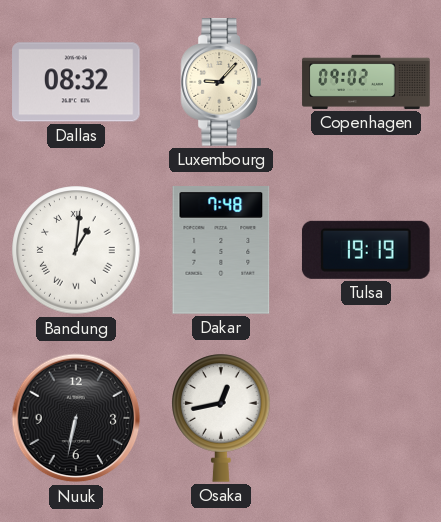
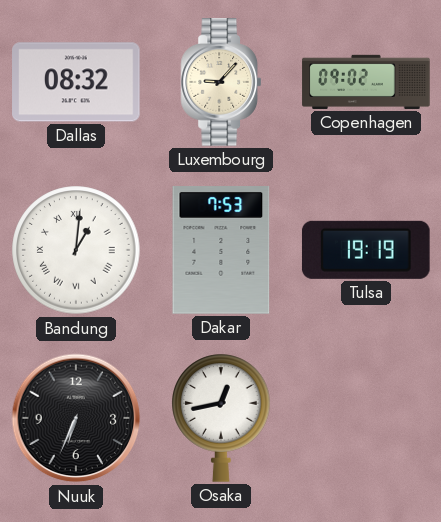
Dakar: 7:48 -> 7:53 (221, 250)
Nuuk: 6:32 -> 6:34 (76, 418)
